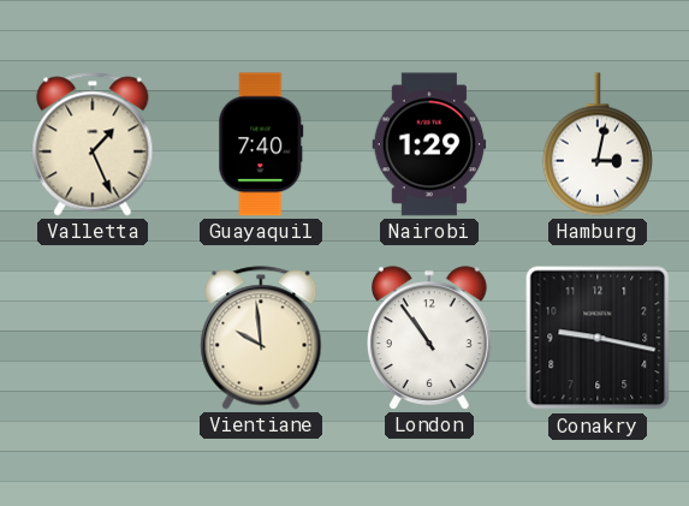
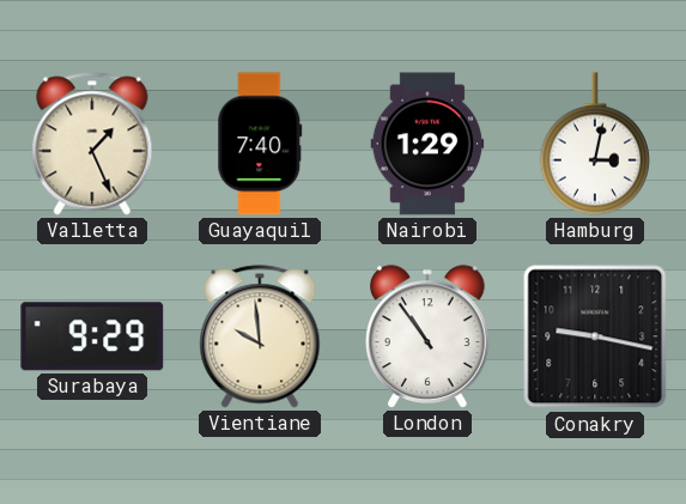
Surabaya: none -> 9:29 (92, 336)
